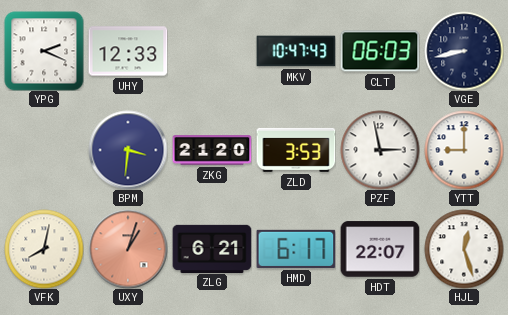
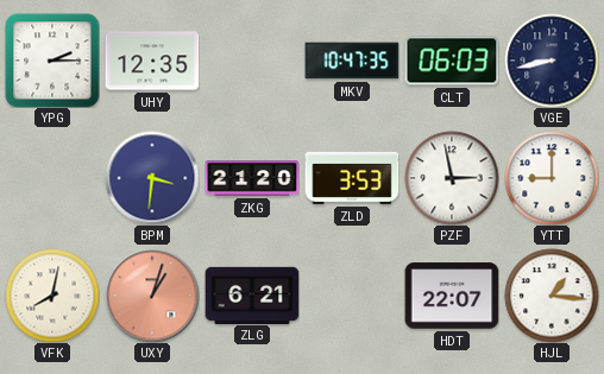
YPG: 2:19 -> 2:15 (52, 61)
UHY: 12:33 -> 12:35 (152, 61)
MKV: 10:47:43 -> 10:47:35 (352, 61)
HMD: 6:17 -> none (296, 249)
HJL: 12:27 -> 1:16 (552, 296)
